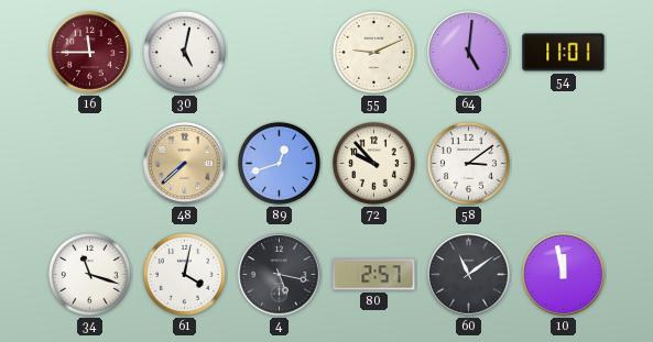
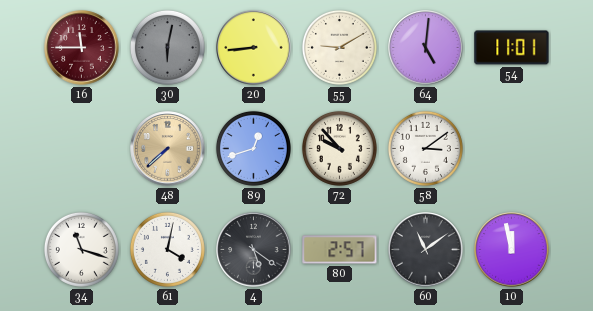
30: 5:02 -> 6:02 (167, 47)
30 dial: white -> grey (167, 47)
20: none -> 8:44 (254, 48)
55: 9:11 -> 9:10 (339, 47)
4: 5:17 -> 5:21 (254, 250)
